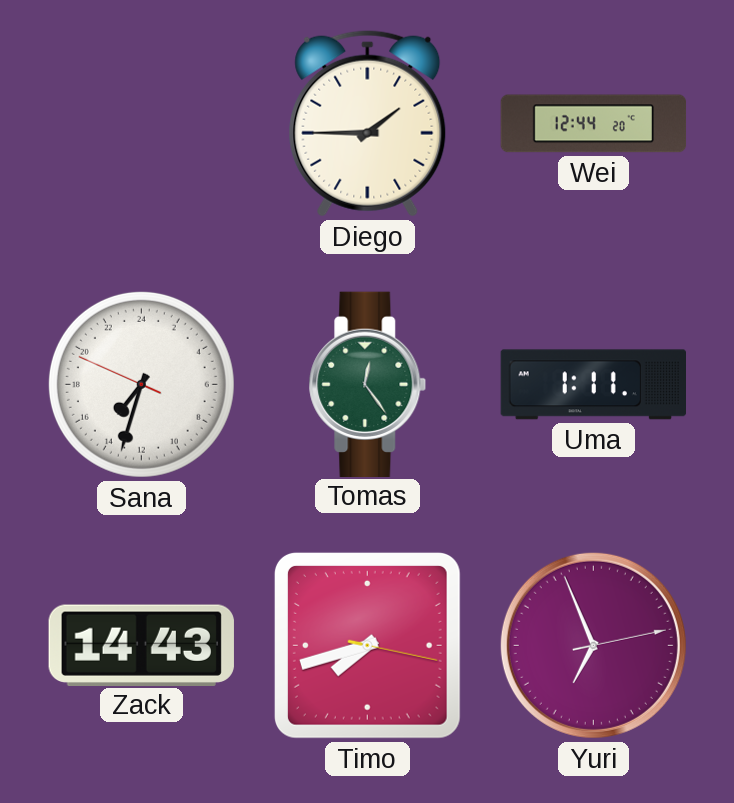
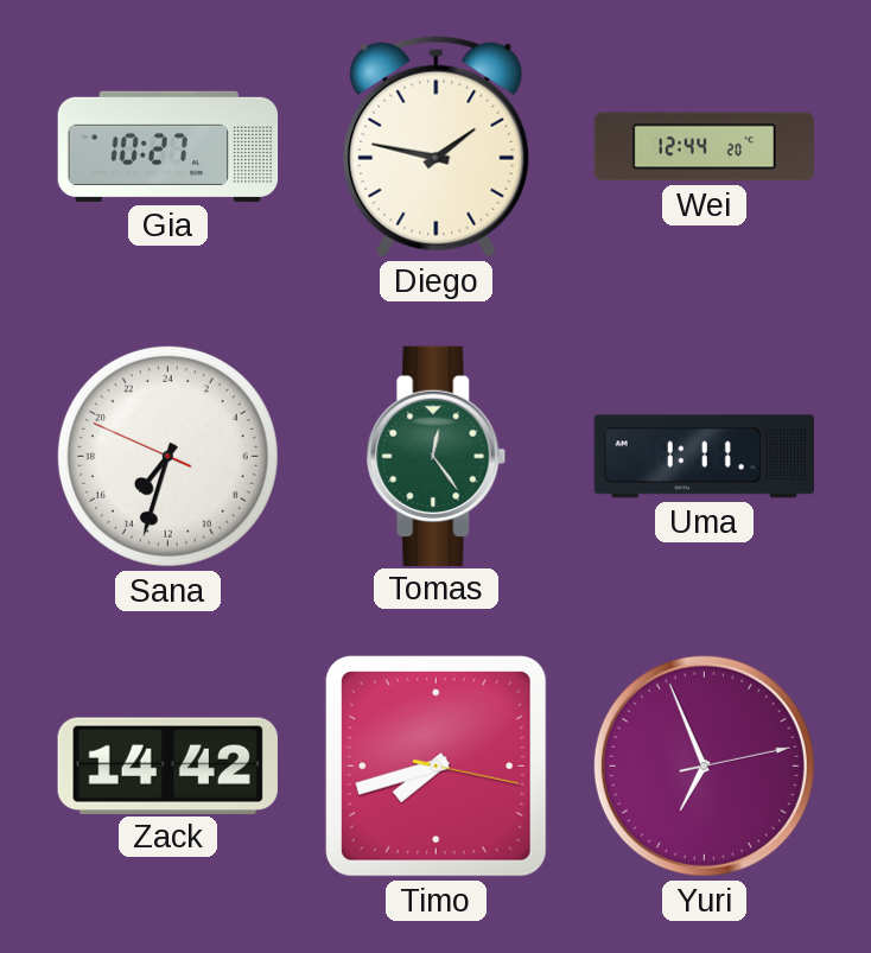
Gia: none -> 10:27 (169, 146)
Diego: 1:45 -> 1:47 (437, 146)
Zack: 14:43 -> 14:42 (167, 765)
